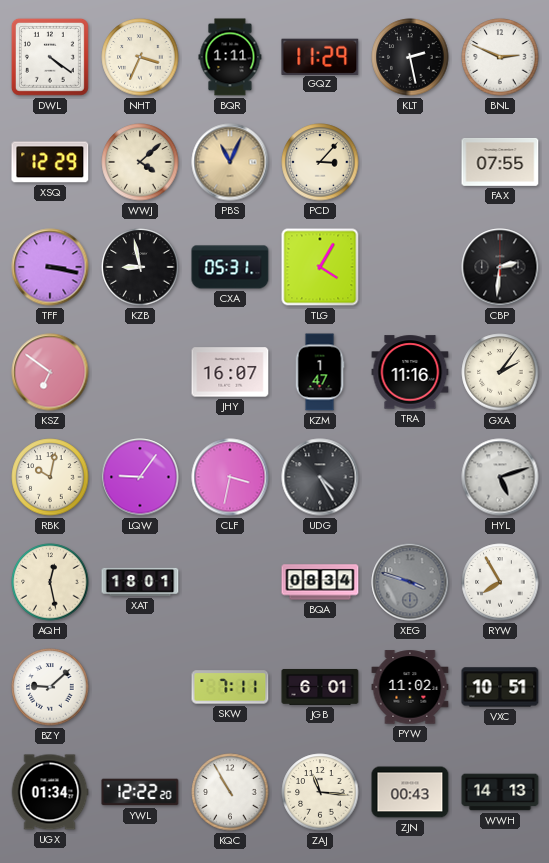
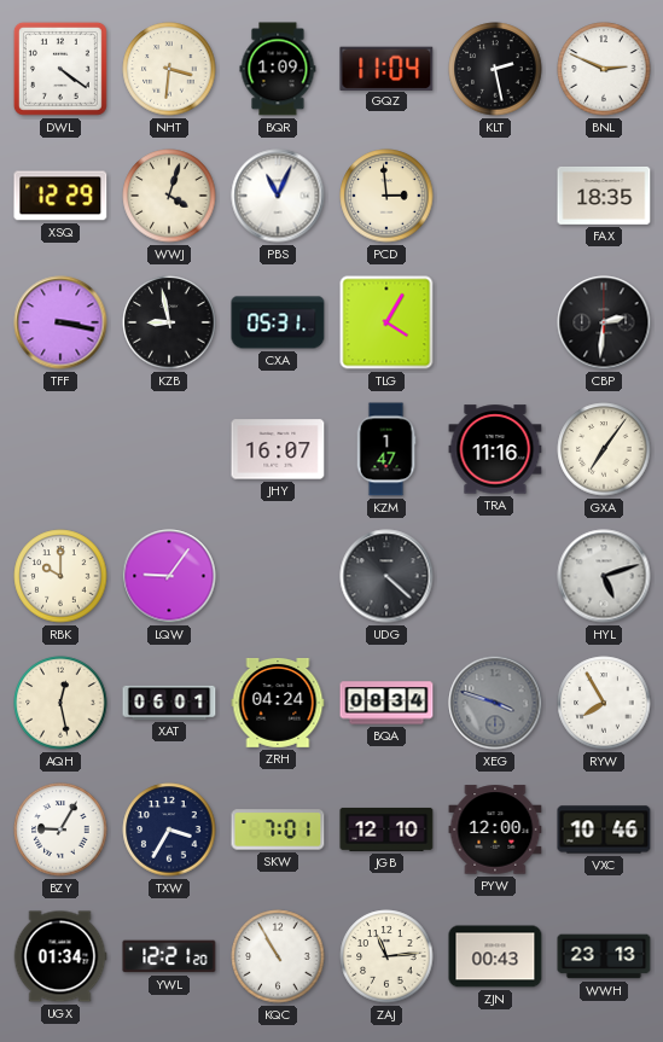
NHT: 3:34 -> 3:31 (169, 69)
BQR: 1:11 -> 1:09 (278, 69)
GQZ: 11:29 -> 11:04 (386, 68)
WWJ: 4:08 -> 4:03 (169, 196)
PBS dial: champagne -> white (278, 196)
PCD: 3:07 -> 2:59 (386, 196)
FAX: 07:55 -> 18:35 (604, 196)
KSZ: 6:51 -> none (50, 372)
GXA: 2:06 -> 7:06 (604, 449)
RBK: 10:02 -> 10:00 (60, 576)
CLF: 3:32 -> none (230, 477)
UDG: 4:25 -> 4:22 (386, 576)
XAT: 18:01 -> 06:01 (169, 703)
ZRH: none -> 04:24 (278, 703)
BZY: 9:08 -> 9:05 (60, 829)
TXW: none -> 3:35 (169, 829)
SKW: 7:11 -> 7:01 (278, 829)
JGB: 6:01 -> 12:10 (386, 829)
PYW: 11:02 -> 12:00 (495, 829)
VXC: 10:51 -> 10:46 (604, 829)
YWL: 12:22 -> 12:21 (169, 956)
ZAJ: 11:16 -> 11:14 (386, 956)
WWH: 14:13 -> 23:13 (604, 956)
